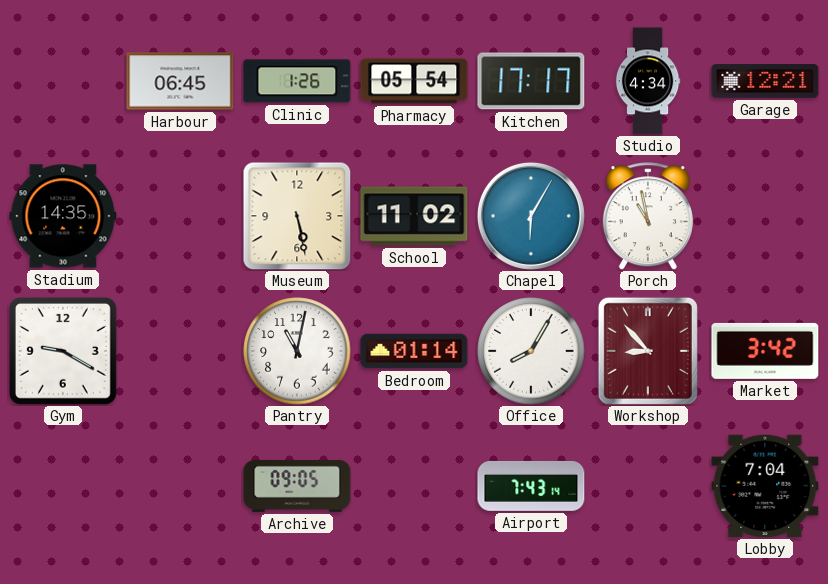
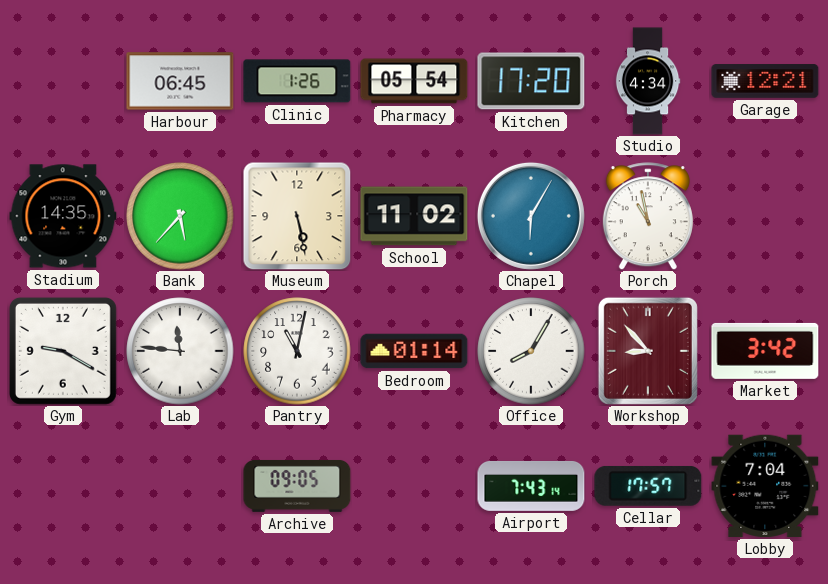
Kitchen: 17:17 -> 17:20 (531, 81)
Bank: none -> 5:37 (180, 216)
Lab: none -> 11:46 (180, 351)
Cellar: none -> 17:57 (648, 486)
